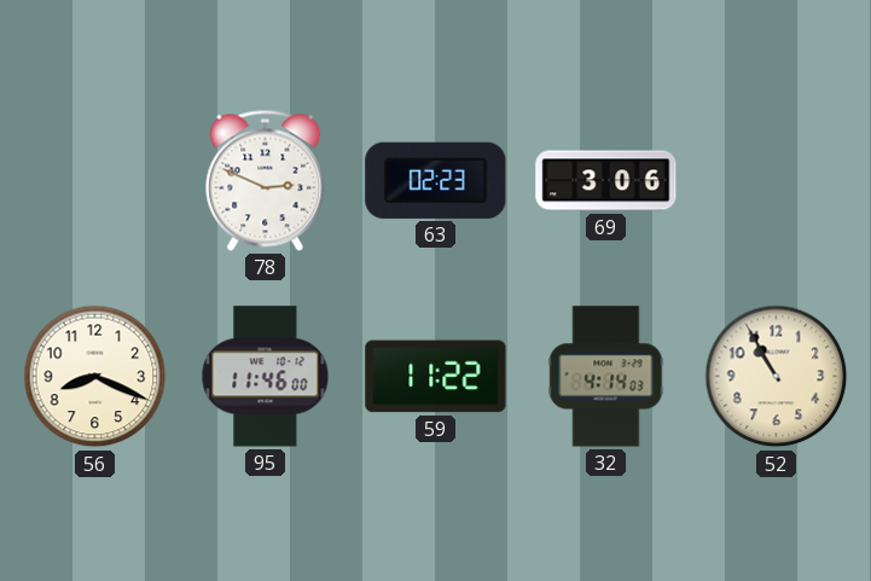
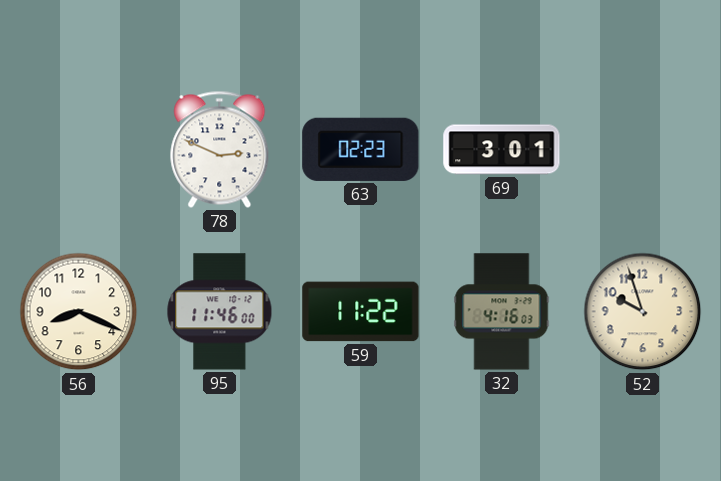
69: 3:06 -> 3:01 (502, 150)
32: 4:14 -> 4:16 (502, 312)
52: 10:55 -> 9:57 (643, 312)
